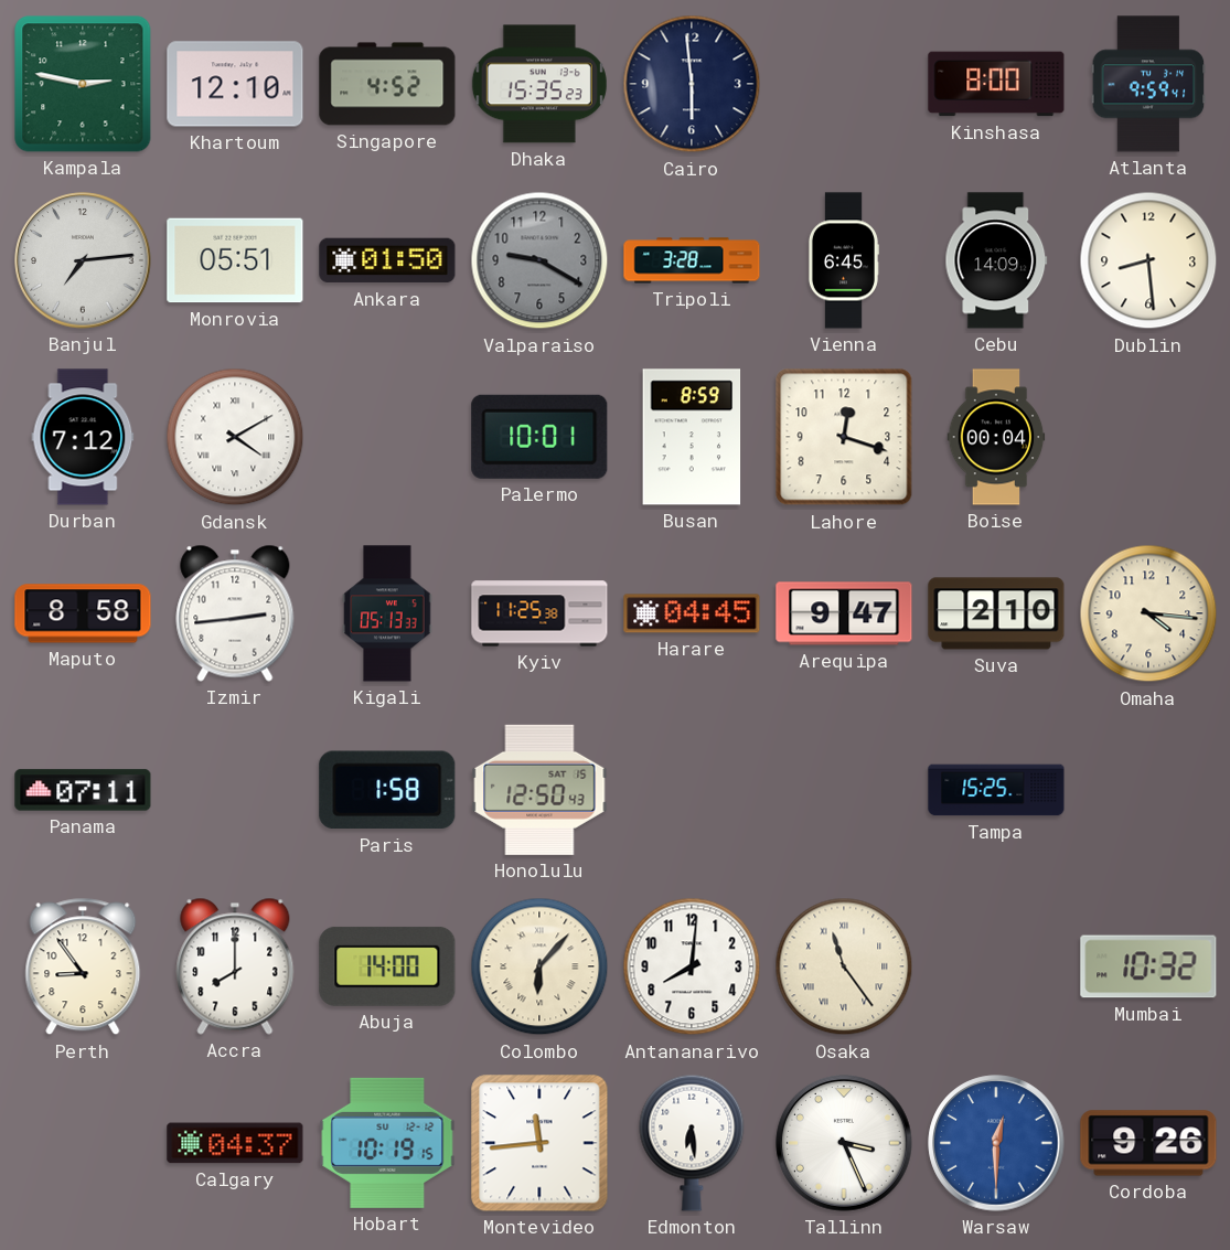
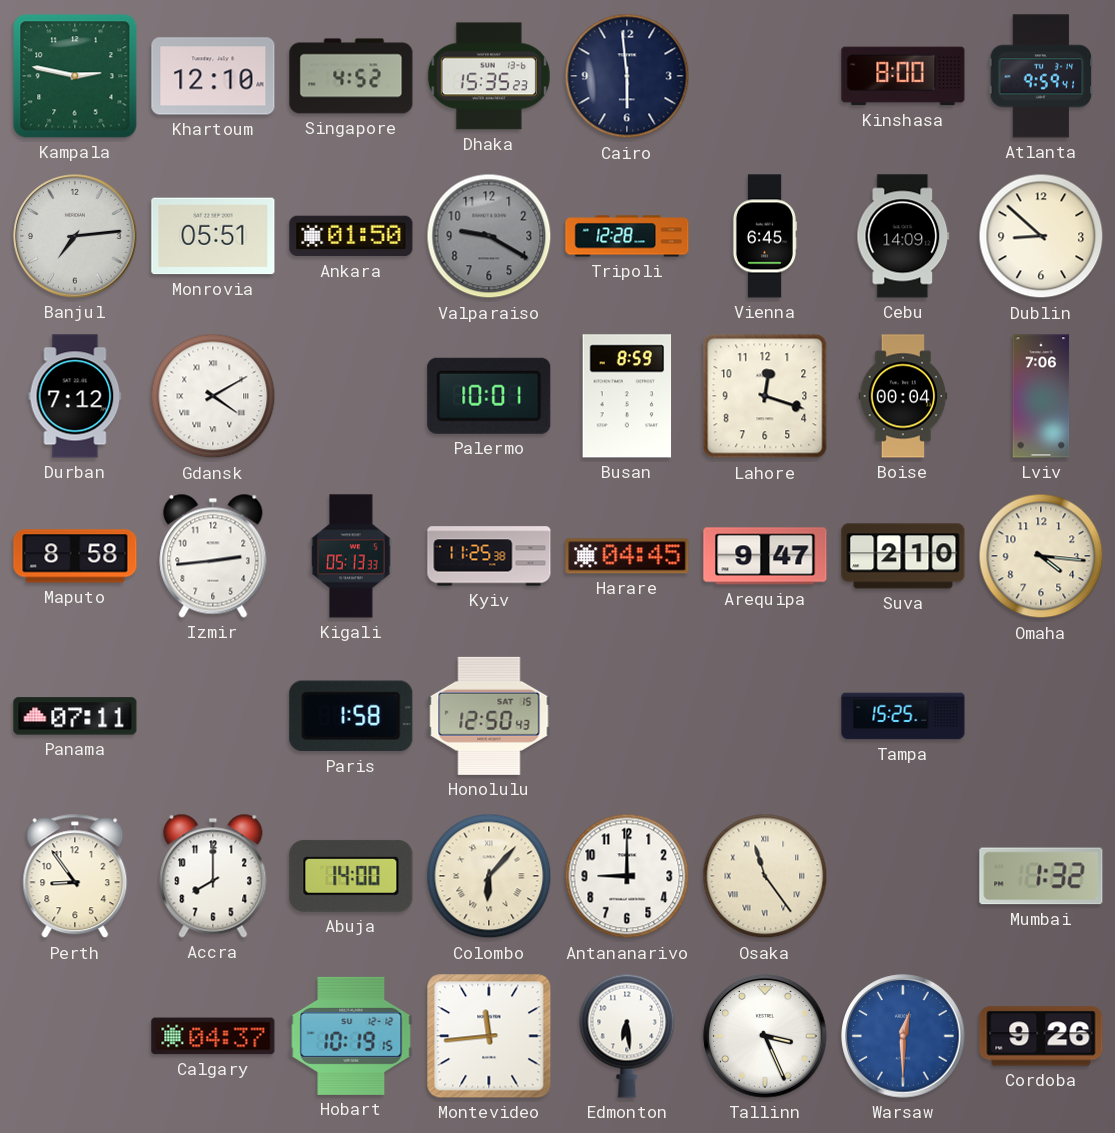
Tripoli: 3:28 -> 12:28 (627, 236)
Dublin: 8:29 -> 8:52 (1041, 236)
Lviv: none -> 7:06 (1041, 396)
Antananarivo: 8:01 -> 9:00 (627, 876)
Mumbai: 10:32 -> 1:32 (1041, 876)
